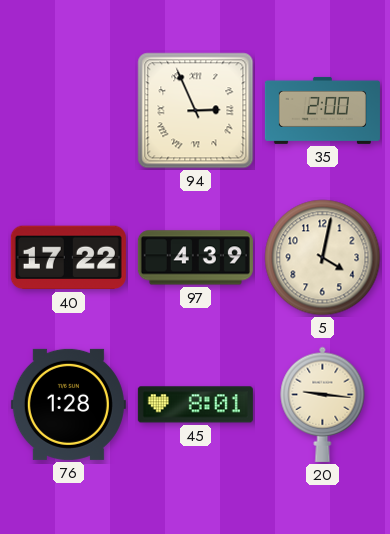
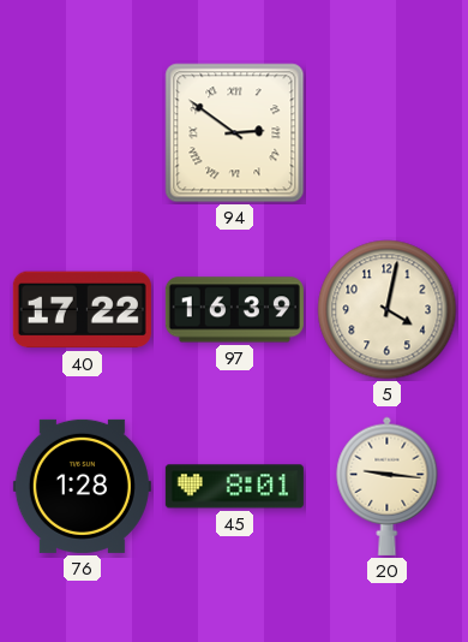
94: 2:56 -> 2:51 (235, 133)
35: 2:00 -> none (322, 110)
97: 4:39 -> 16:39 (234, 310)
